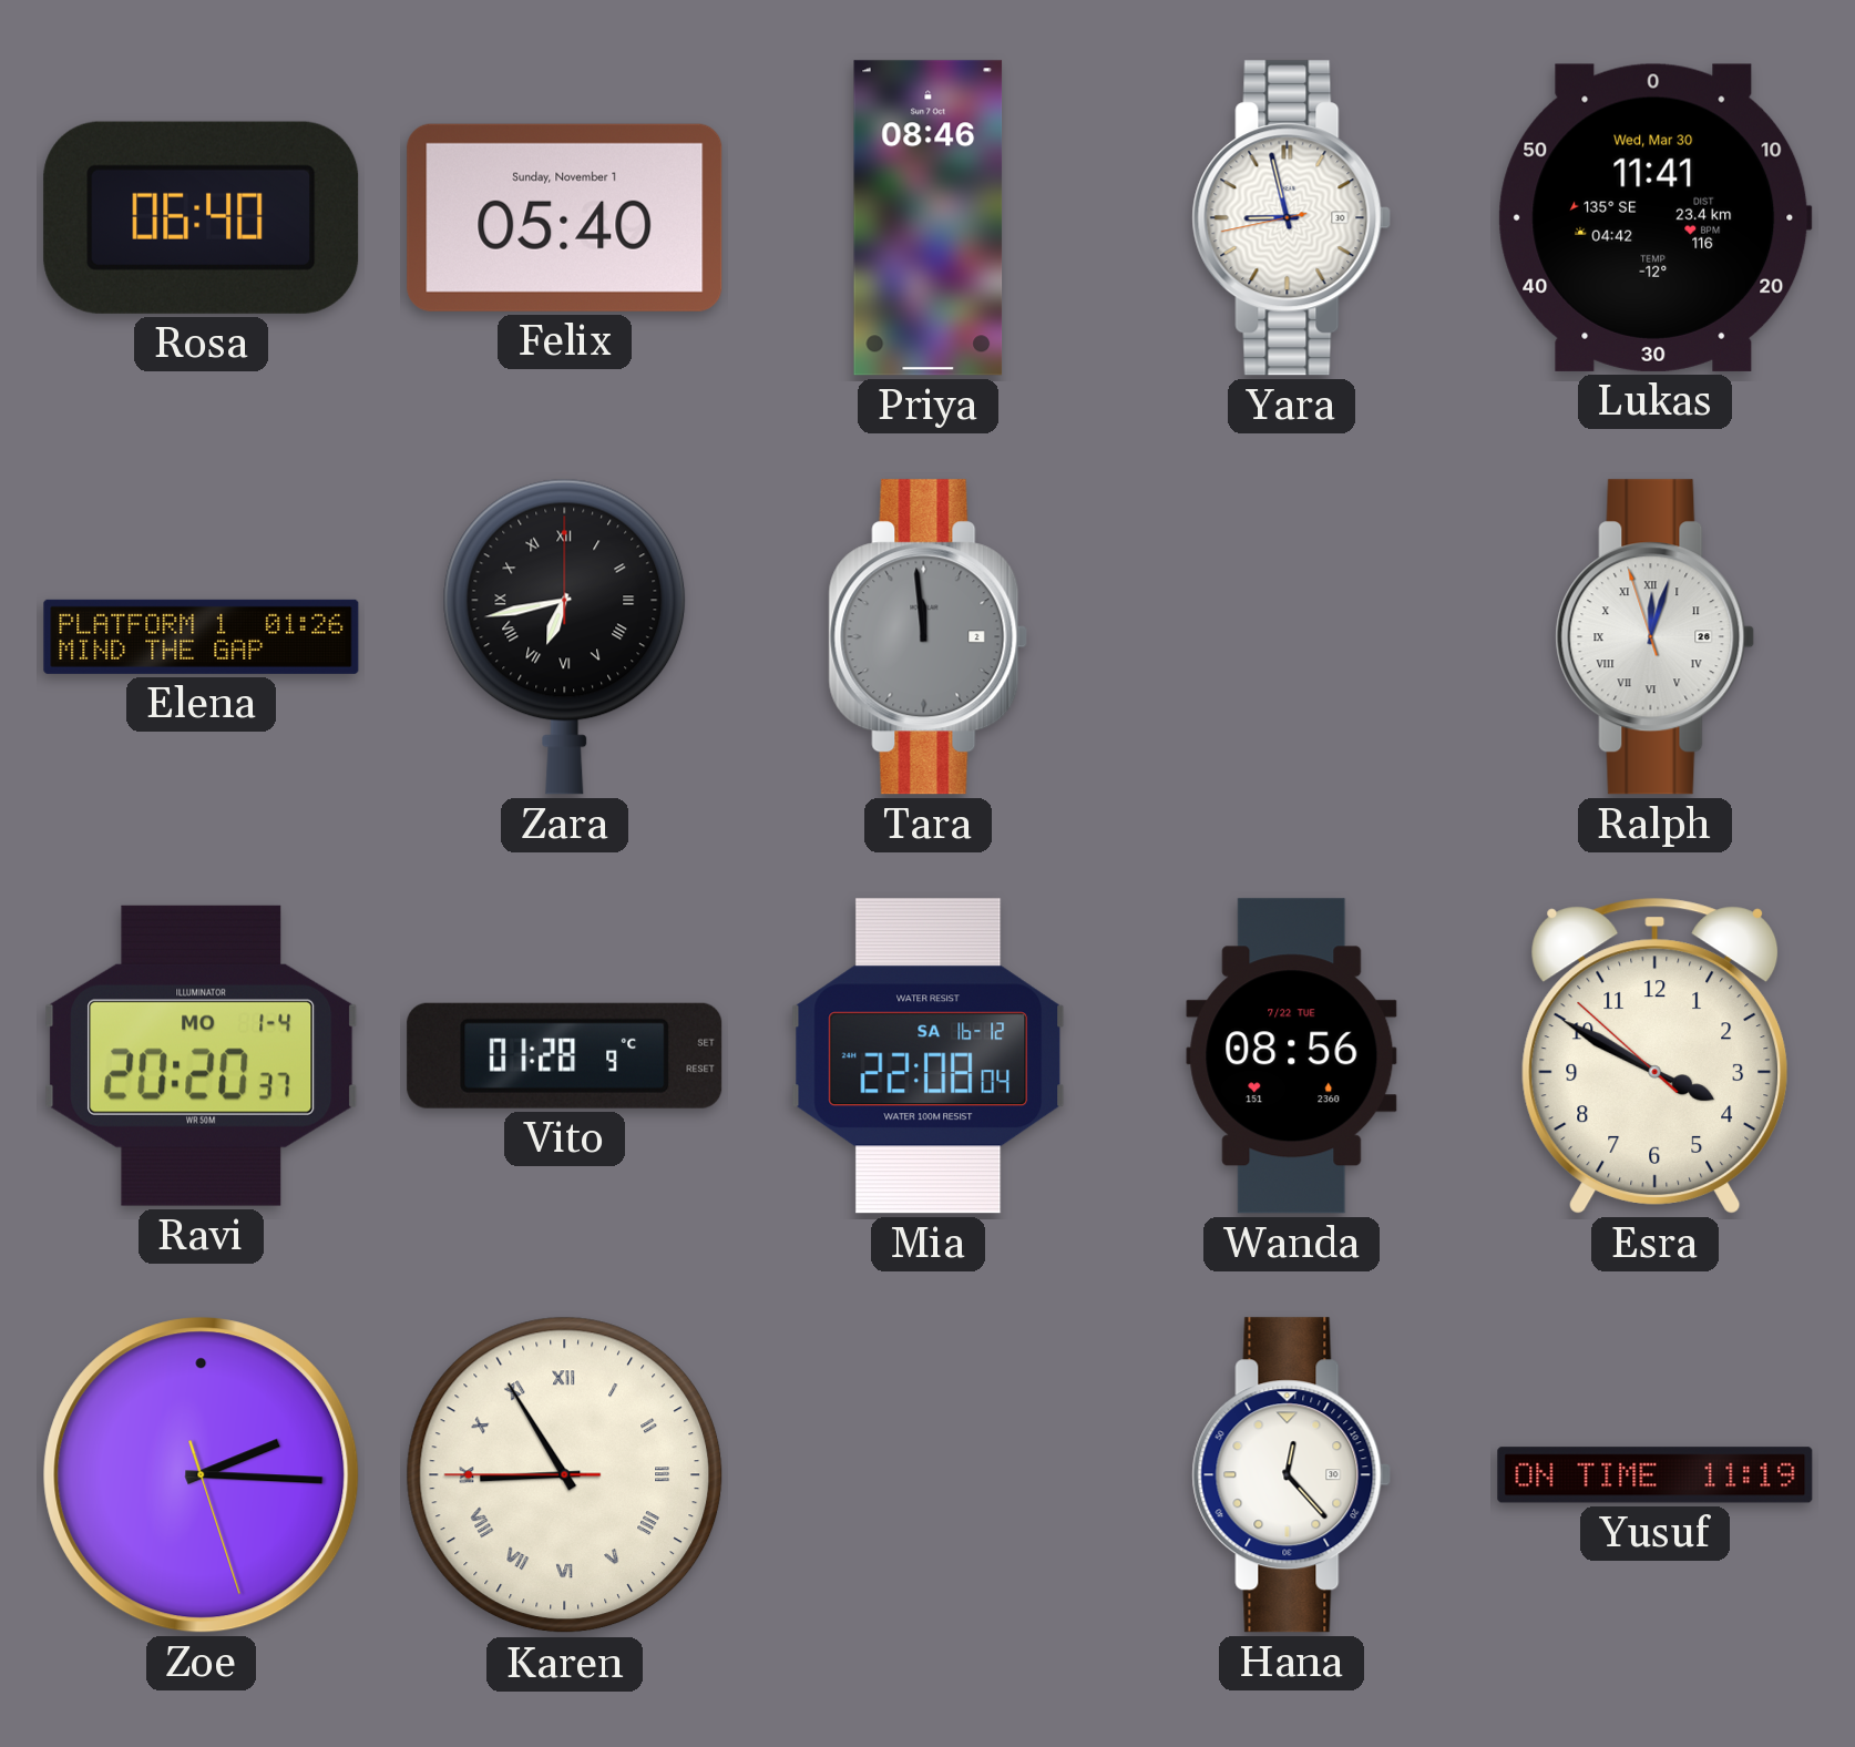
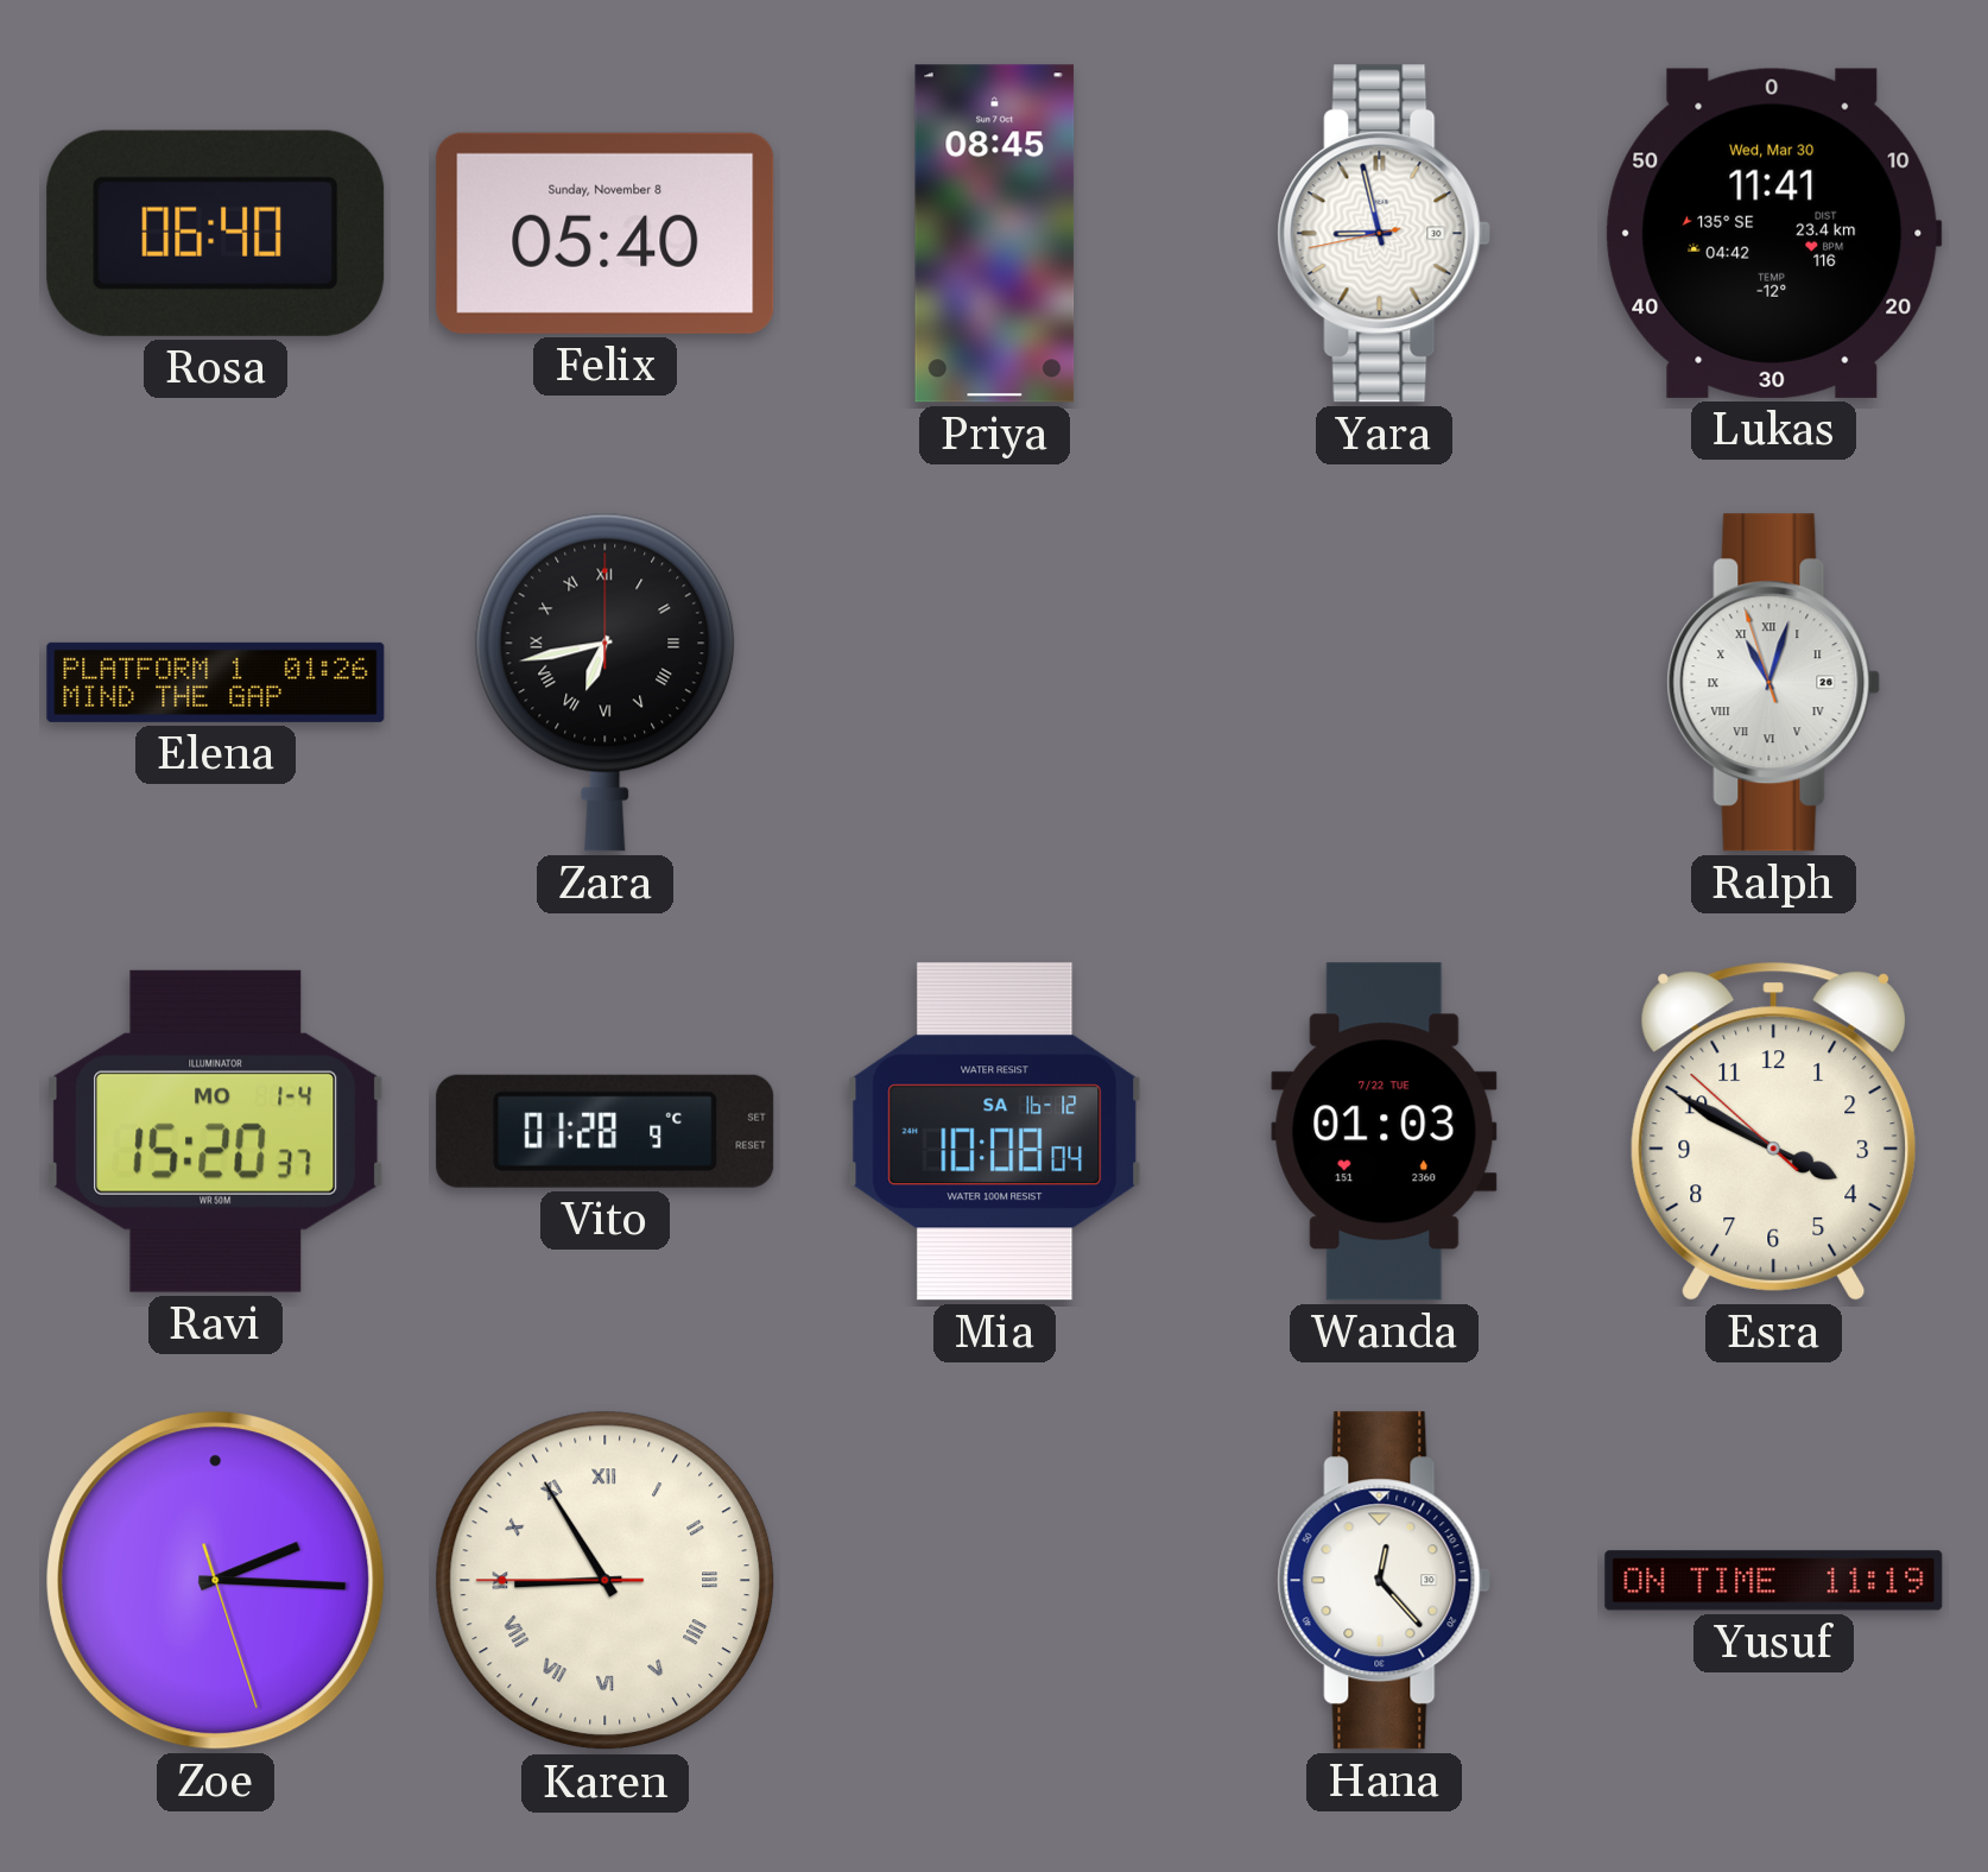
Felix date: Sunday, November 1 -> Sunday, November 8 (606, 233)
Priya: 08:46 -> 08:45 (995, 234)
Tara: 11:59 -> none (929, 637)
Ralph: 12:02 -> 11:02 (1774, 683)
Ravi: 20:20 -> 15:20 (216, 1131)
Mia: 22:08 -> 10:08 (995, 1132)
Wanda: 08:56 -> 01:03 (1385, 1132)
